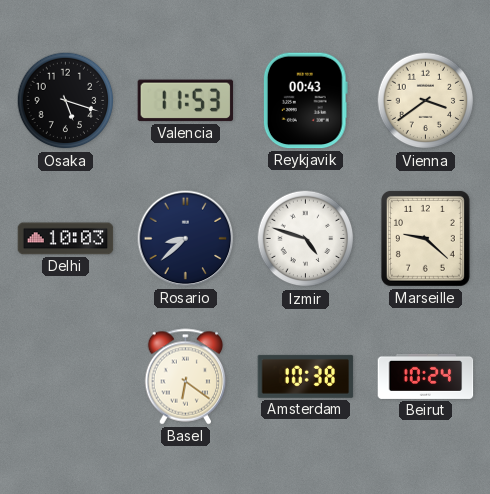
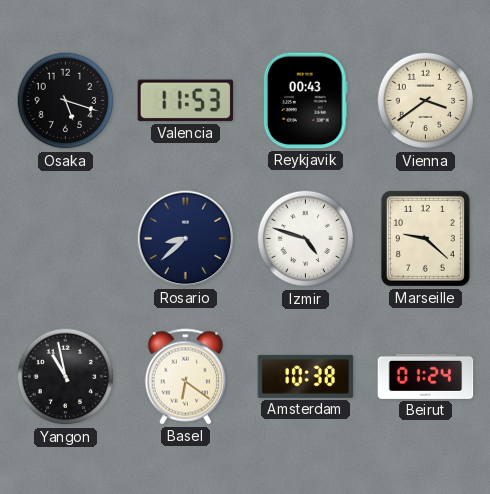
Delhi: 10:03 -> none (66, 239)
Yangon: none -> 10:58 (66, 377)
Beirut: 10:24 -> 01:24 (426, 376)
